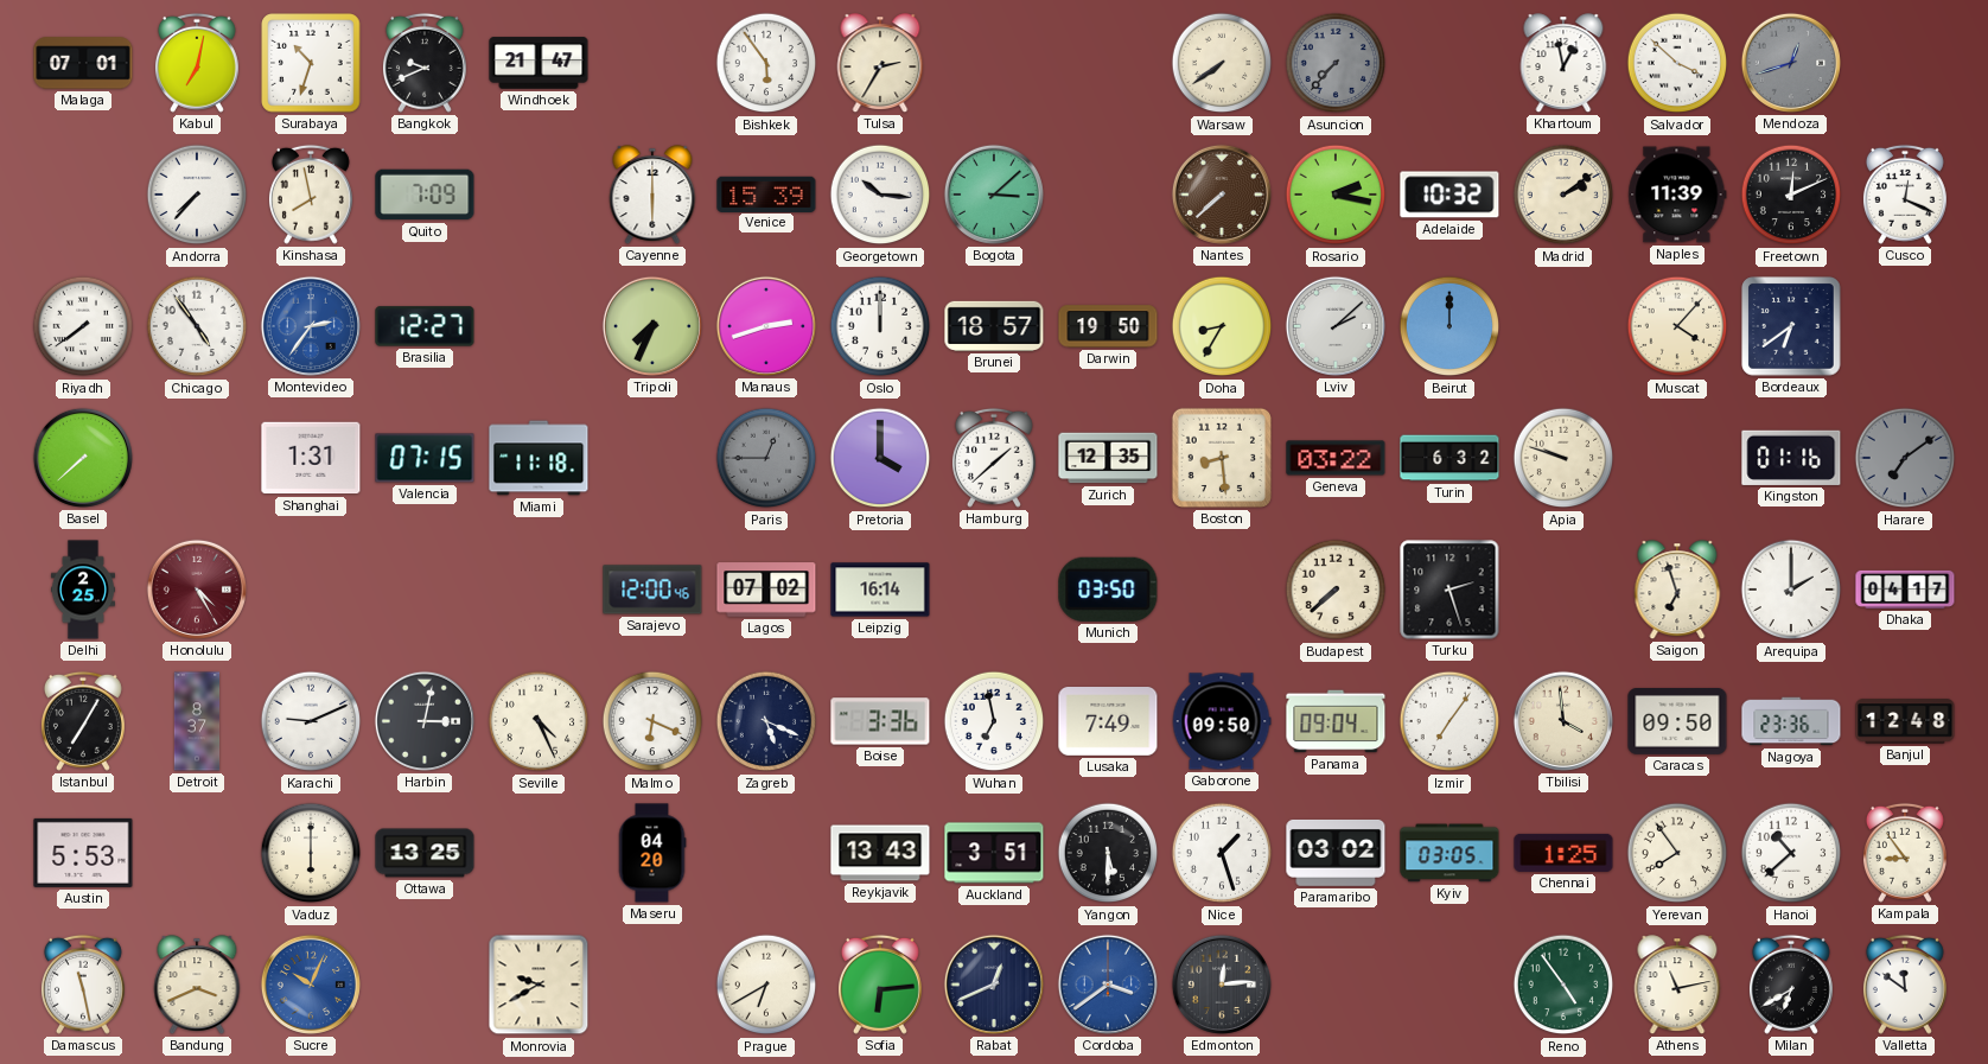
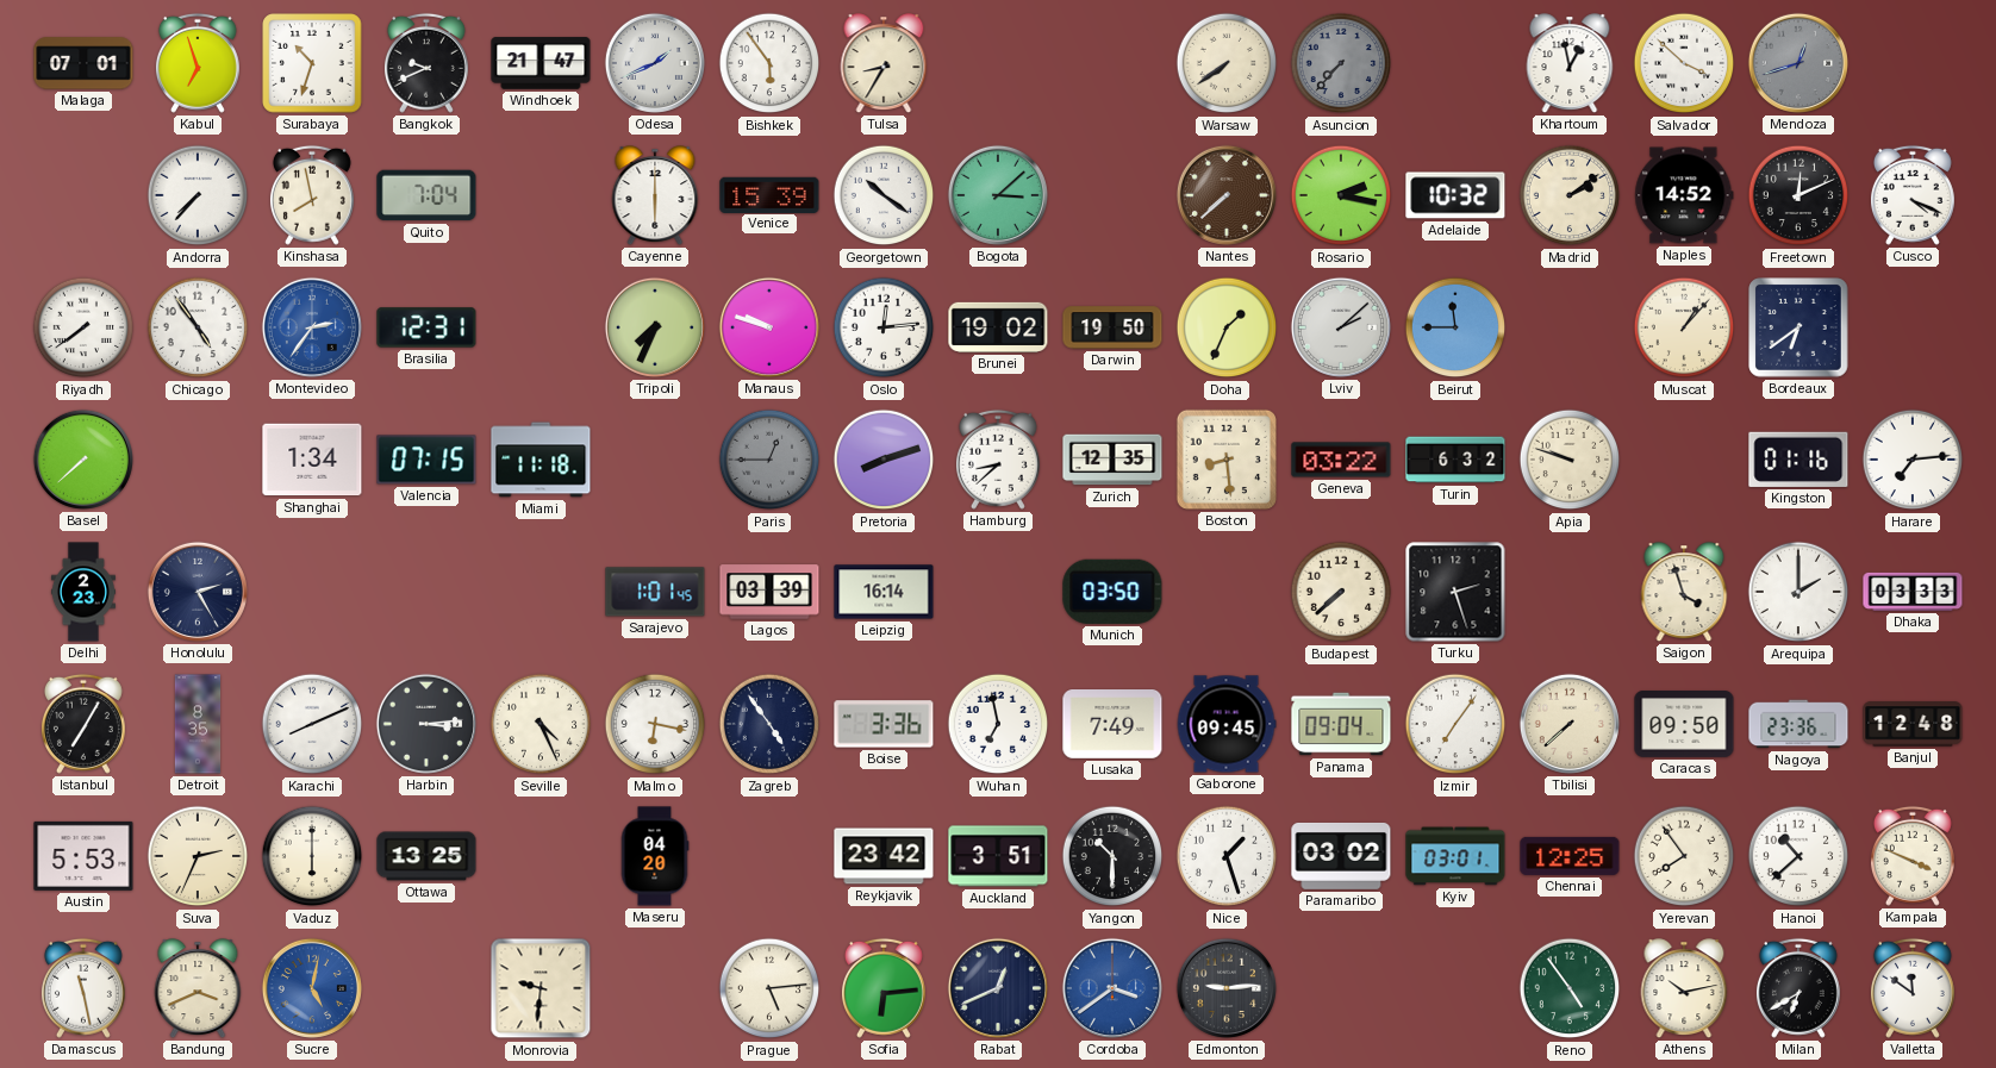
Kabul: 7:02 -> 6:57 (198, 63)
Odesa: none -> 1:41 (655, 63)
Tulsa: 2:35 -> 8:35 (884, 63)
Quito: 7:09 -> 7:04 (426, 195)
Georgetown: 10:16 -> 10:21 (884, 195)
Naples: 11:39 -> 14:52 (1684, 195)
Cusco: 12:19 -> 4:19 (1913, 195)
Brasilia: 12:27 -> 12:31 (426, 327)
Manaus: 2:42 -> 9:48 (769, 327)
Oslo: 12:00 -> 12:14 (884, 327)
Brunei: 18:57 -> 19:02 (998, 327)
Doha: 8:35 -> 1:34 (1227, 327)
Beirut: 12:00 -> 11:45 (1455, 327)
Muscat: 4:07 -> 1:07 (1684, 327)
Shanghai: 1:31 -> 1:34 (312, 460)
Pretoria: 4:00 -> 8:12 (884, 460)
Hamburg: 1:38 -> 8:38 (998, 460)
Harare: 7:09 -> 7:14 (1913, 460)
Harare dial: grey -> white (1913, 460)
Delhi: 2:25 -> 2:23 (83, 592)
Honolulu: 4:25 -> 2:25 (198, 592)
Honolulu dial: burgundy -> navy (198, 592)
Sarajevo: 12:00 -> 1:01 (655, 592)
Lagos: 07:02 -> 03:39 (769, 592)
Saigon: 6:57 -> 3:57 (1684, 592)
Dhaka: 04:17 -> 03:33 (1913, 592)
Detroit: 8:37 -> 8:35 (198, 724)
Karachi: 9:11 -> 8:11 (312, 724)
Harbin: 3:02 -> 3:14 (426, 724)
Malmo: 6:19 -> 6:17 (655, 724)
Zagreb: 5:19 -> 4:54 (769, 724)
Gaborone: 09:50 -> 09:45 (1227, 724)
Tbilisi: 3:59 -> 7:38 (1570, 724)
Suva: none -> 2:34 (198, 856)
Reykjavik: 13:43 -> 23:42 (884, 856)
Yangon: 5:30 -> 10:30 (1112, 856)
Kyiv: 03:05 -> 03:01 (1455, 856)
Chennai: 1:25 -> 12:25 (1570, 856)
Kampala: 8:54 -> 3:49 (1913, 856)
Sucre: 10:04 -> 5:02 (312, 988)
Monrovia: 9:40 -> 9:31 (541, 988)
Prague: 6:40 -> 5:14 (769, 988)
Edmonton: 12:14 -> 9:14 (1227, 988)
Athens: 11:13 -> 10:13 (1684, 988)
